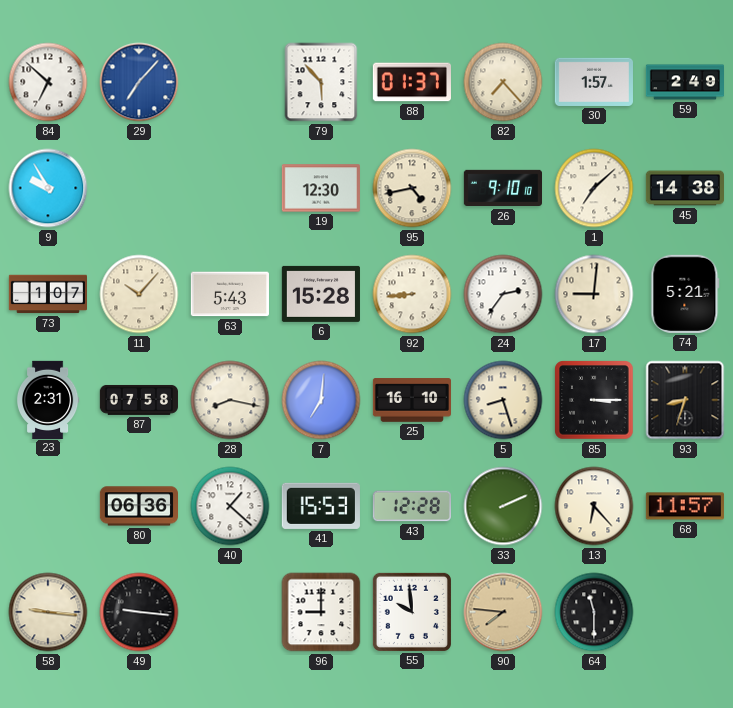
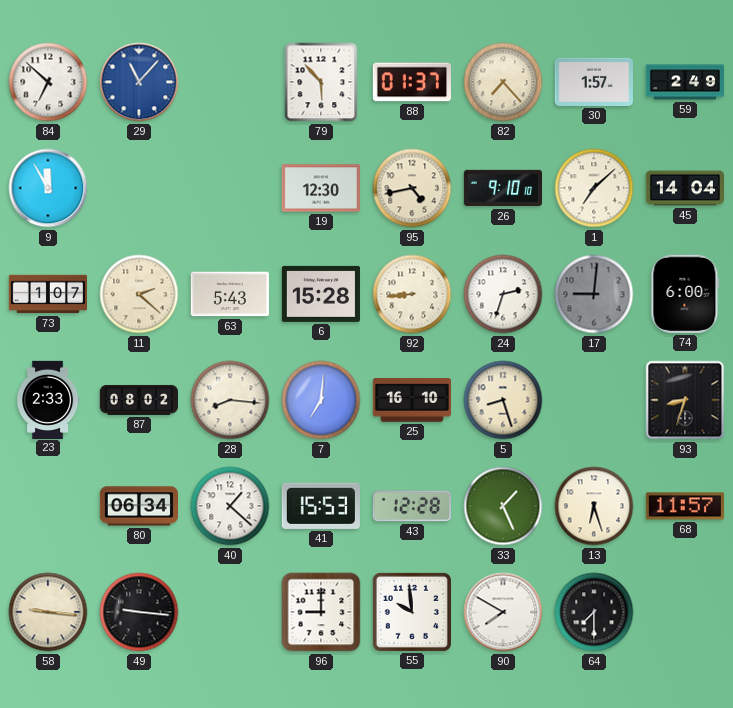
29: 7:07 -> 11:07 (139, 82)
9: 9:55 -> 11:55 (48, 188)
45: 14:38 -> 14:04 (684, 188)
11: 10:07 -> 2:22 (139, 294)
24: 2:36 -> 2:33 (503, 294)
17 dial: cream -> grey (594, 294)
74: 5:21 -> 6:00 (685, 294)
23: 2:31 -> 2:33 (48, 399)
87: 07:58 -> 08:02 (139, 400)
28: 8:17 -> 8:16 (230, 400)
85: 3:15 -> none (594, 400)
80: 06:36 -> 06:34 (138, 506)
33: 2:11 -> 1:26 (503, 506)
13: 6:23 -> 6:27 (594, 506)
90: 7:46 -> 7:50 (503, 612)
90 dial: champagne -> white (503, 612)
64: 11:30 -> 7:30 (594, 612)
